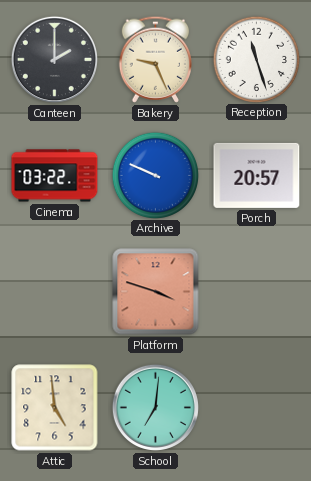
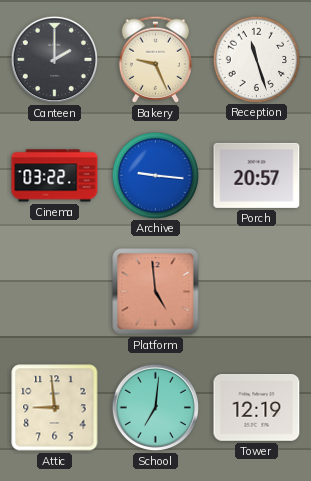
Archive: 9:49 -> 9:16 (155, 175)
Platform: 3:48 -> 4:59 (156, 292)
Attic: 4:59 -> 8:59 (55, 408)
Tower: none -> 12:19 (257, 408)
